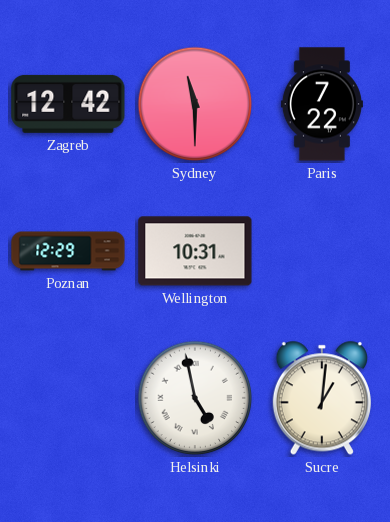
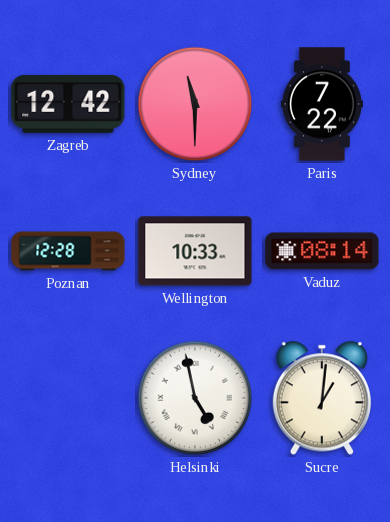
Poznan: 12:29 -> 12:28 (68, 251)
Wellington: 10:31 -> 10:33 (195, 251)
Vaduz: none -> 08:14 (322, 251)
